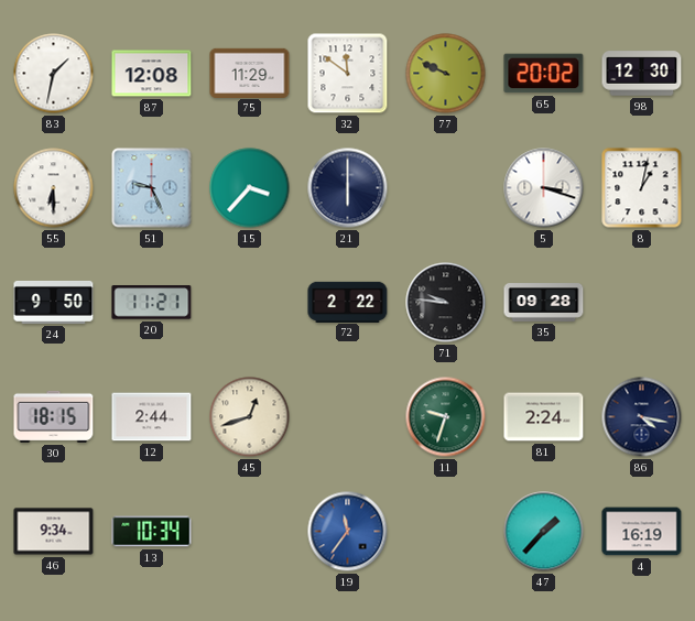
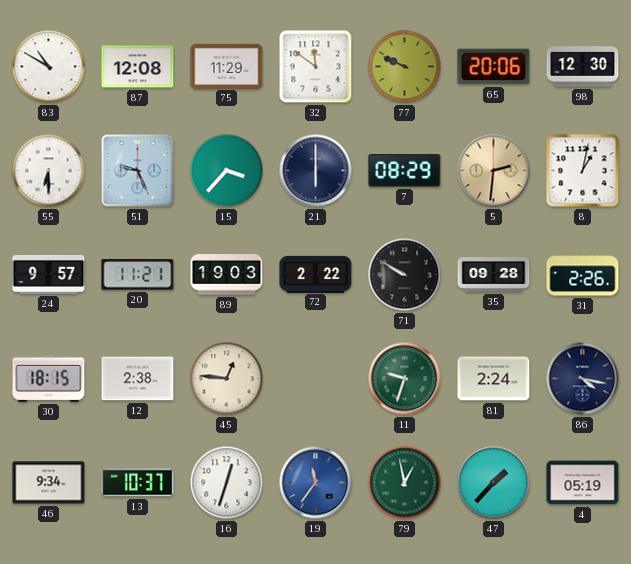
83: 1:32 -> 10:50 (49, 67)
65: 20:02 -> 20:06 (494, 67)
7: none -> 08:29 (405, 171)
5: 3:18 -> 2:31 (494, 171)
5 dial: white -> champagne (494, 171)
24: 9:50 -> 9:57 (49, 274)
89: none -> 19:03 (227, 275)
71: 9:46 -> 9:50 (405, 275)
31: none -> 2:26 (583, 275)
12: 2:44 -> 2:38 (138, 379)
45: 12:42 -> 12:46 (227, 379)
13: 10:34 -> 10:37 (138, 483)
16: none -> 12:33 (227, 483)
79: none -> 12:58 (405, 483)
4: 16:19 -> 05:19 (583, 483)
